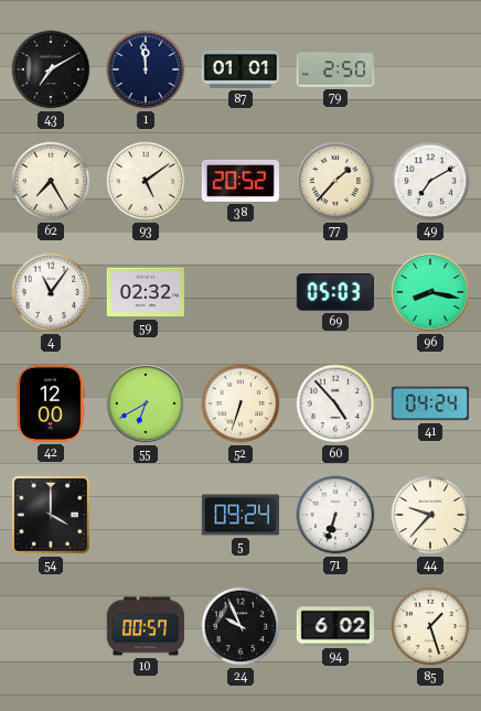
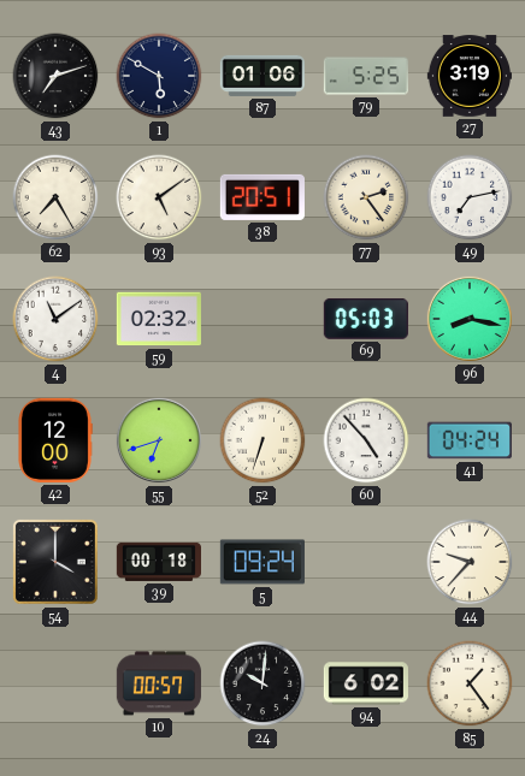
43: 7:10 -> 7:12 (55, 76)
1: 11:59 -> 5:50 (159, 76)
87: 01:01 -> 01:06 (262, 76)
79: 2:50 -> 5:25 (365, 76)
27: none -> 3:19 (468, 76)
38: 20:52 -> 20:51 (262, 197)
77: 1:37 -> 2:24 (366, 197)
49: 7:10 -> 7:13 (470, 197)
4: 11:06 -> 11:09 (55, 319)
55: 6:40 -> 6:42 (159, 440)
39: none -> 00:18 (158, 562)
71: 6:33 -> none (335, 515)
24: 9:56 -> 10:01 (262, 683)
85: 1:27 -> 1:24 (470, 683)
